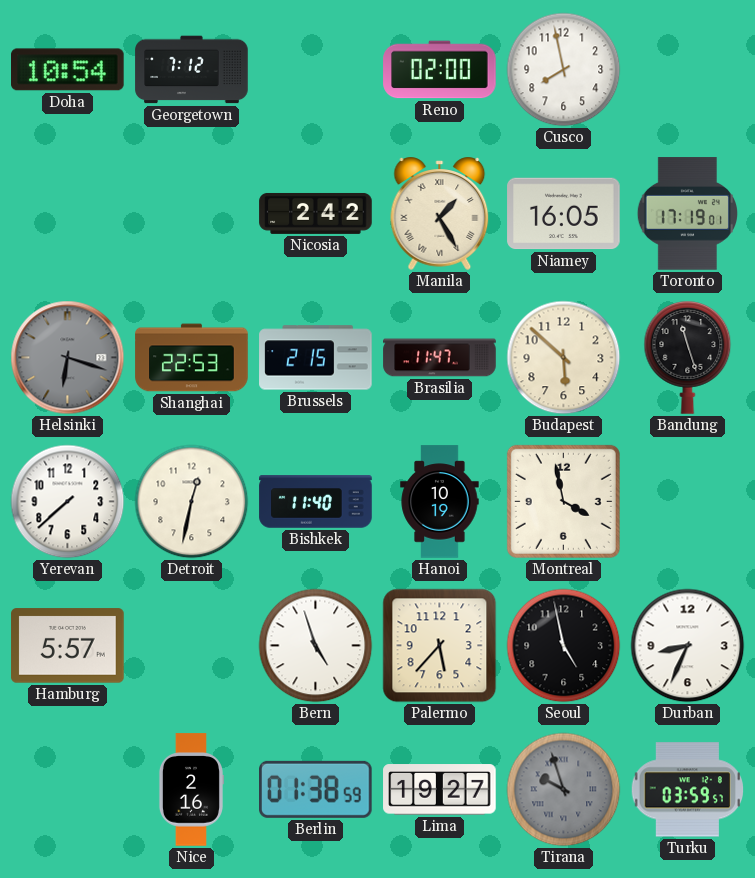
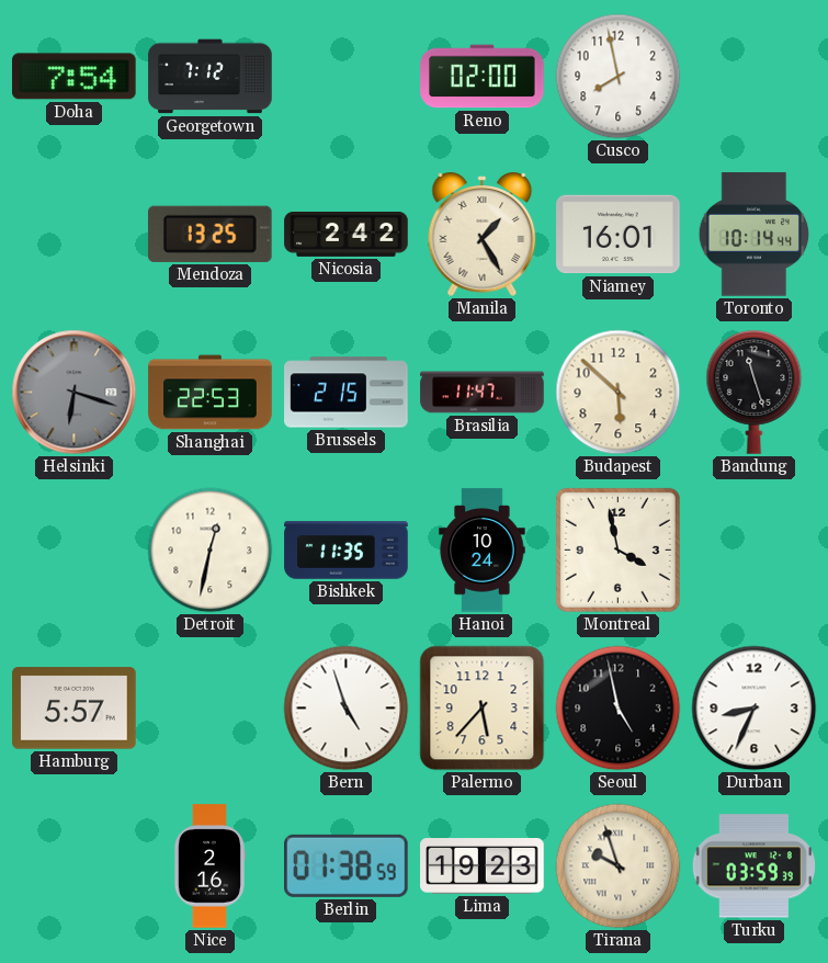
Doha: 10:54 -> 7:54 (75, 77)
Mendoza: none -> 13:25 (209, 234)
Niamey: 16:05 -> 16:01 (619, 235)
Toronto: 17:19 -> 10:14 (753, 235)
Yerevan: 7:38 -> none (68, 502)
Bishkek: 11:40 -> 11:35 (347, 551)
Hanoi: 10:19 -> 10:24 (483, 551)
Lima: 19:27 -> 19:23 (483, 866)
Tirana dial: grey -> cream (619, 866)
Turku: 03:59:57 -> 03:59:39 (753, 866)
